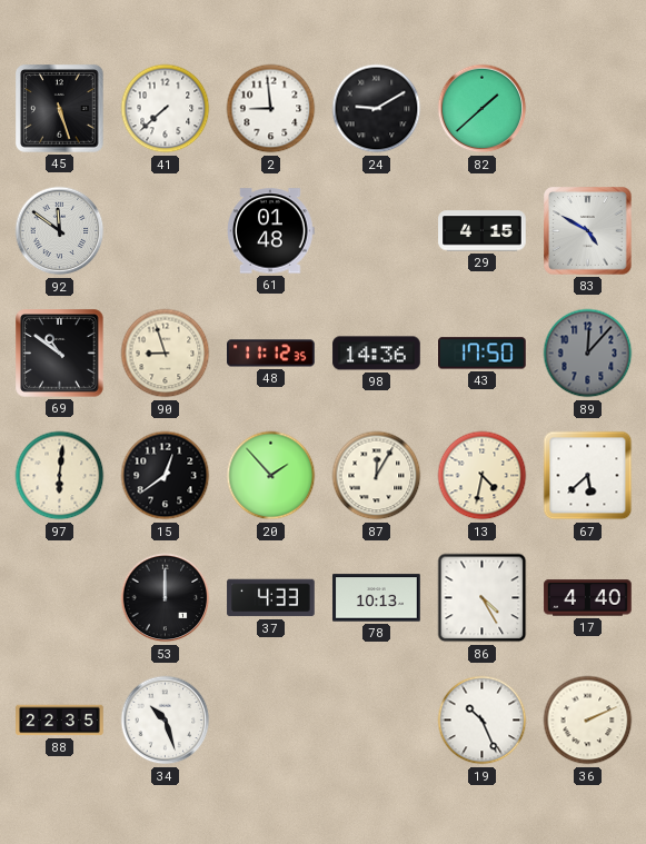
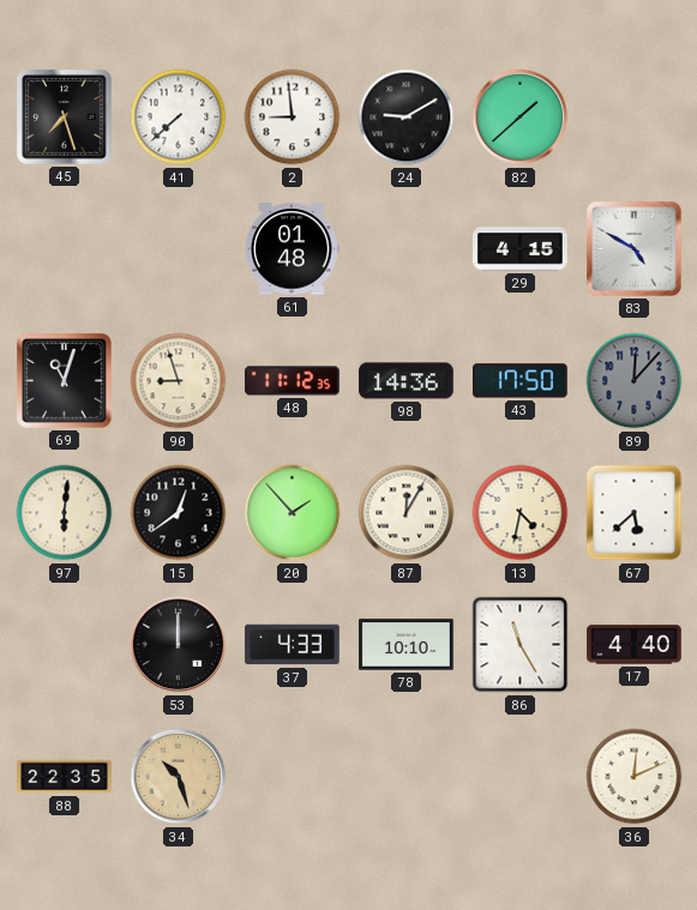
45: 5:27 -> 7:27 (65, 117)
92: 11:51 -> none (60, 231)
69: 10:51 -> 11:03 (65, 381)
78: 10:13 -> 10:10 (407, 645)
86: 4:25 -> 11:25 (521, 645)
34 dial: white -> champagne (179, 777)
19: 10:26 -> none (483, 721)
36: 2:11 -> 12:11 (635, 777)
